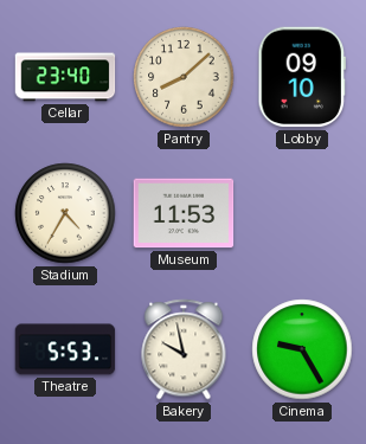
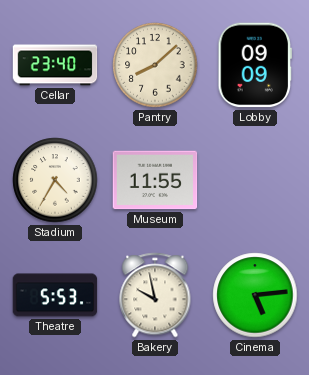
Lobby: 09:10 -> 09:09 (254, 65)
Museum: 11:53 -> 11:55 (155, 180)
Cinema: 9:25 -> 5:14 (255, 295)
